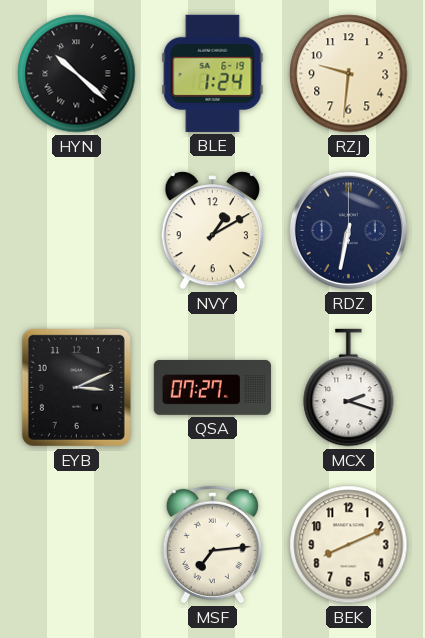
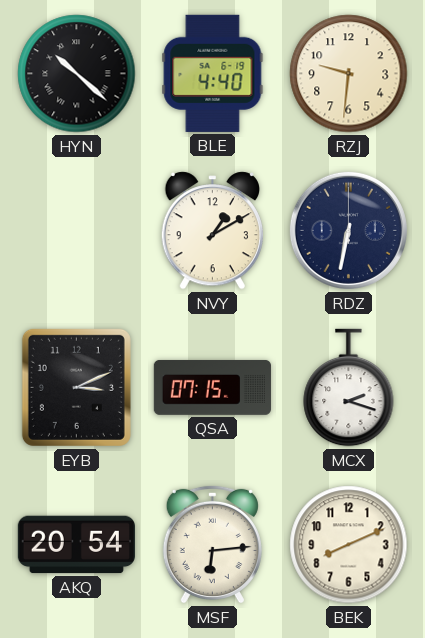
BLE: 1:24 -> 4:40 (213, 73)
QSA: 07:27 -> 07:15 (212, 387)
AKQ: none -> 20:54 (76, 545)
MSF: 7:14 -> 6:14 (212, 544)
